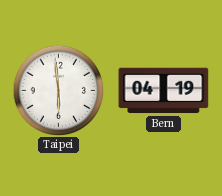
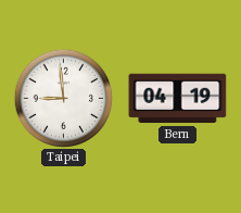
Taipei: 5:59 -> 8:59 (63, 98)
